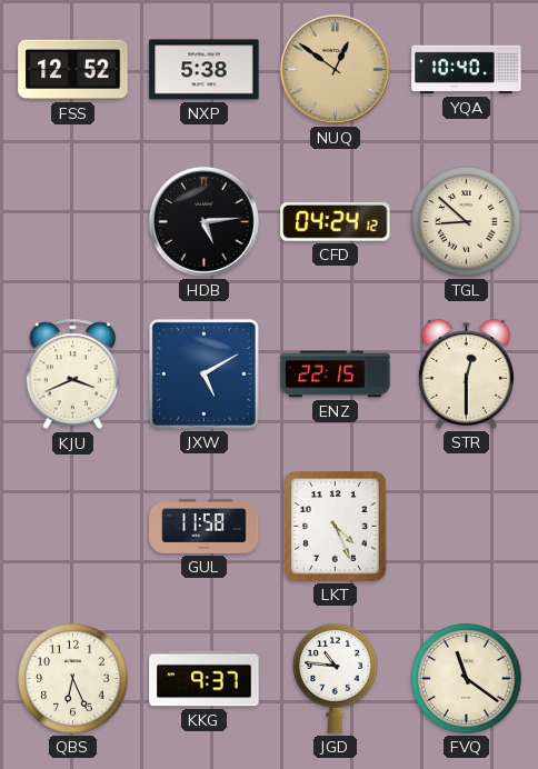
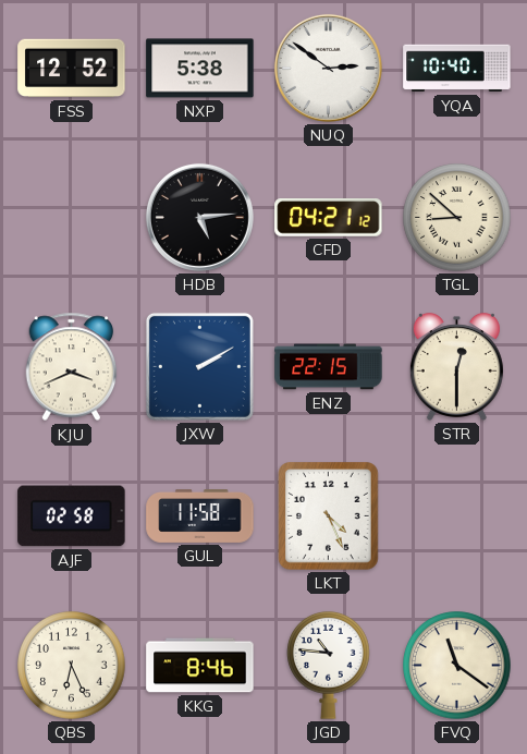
NUQ: 12:51 -> 2:51 (328, 68)
NUQ dial: champagne -> white (328, 68)
CFD: 04:24 -> 04:21 (329, 218)
JXW: 5:10 -> 2:10 (199, 366)
AJF: none -> 02:58 (72, 516)
KKG: 9:37 -> 8:46 (200, 666)
